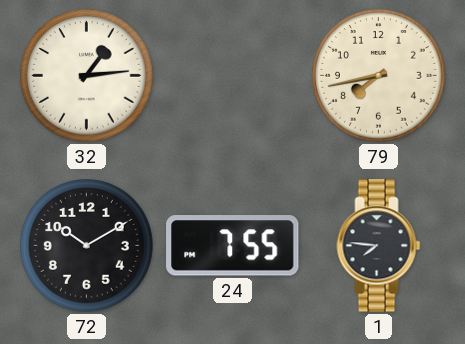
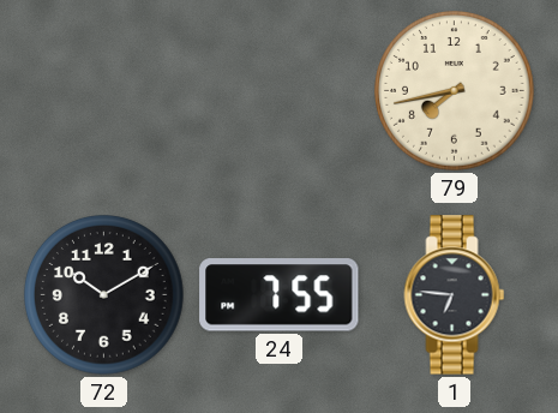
32: 1:14 -> none (87, 76)
1: 7:46 -> 6:46 (455, 295)
